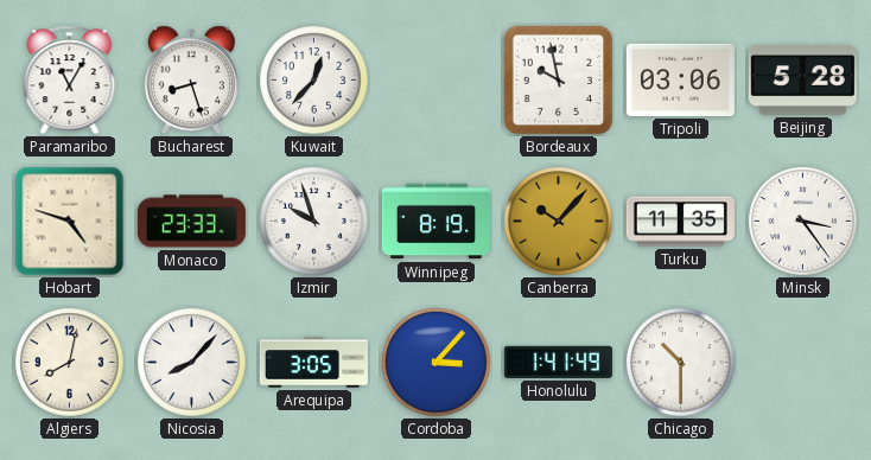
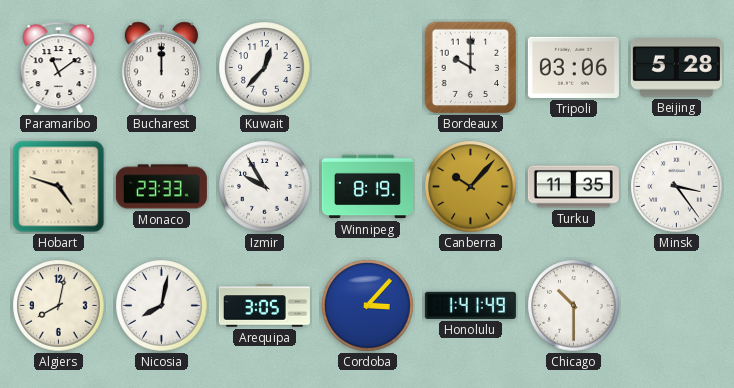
Paramaribo: 11:05 -> 11:09 (59, 68)
Bucharest: 8:27 -> 12:00 (161, 68)
Bordeaux: 9:58 -> 10:00 (471, 68)
Izmir: 9:57 -> 9:55 (265, 187)
Nicosia: 8:07 -> 8:02 (162, 306)
